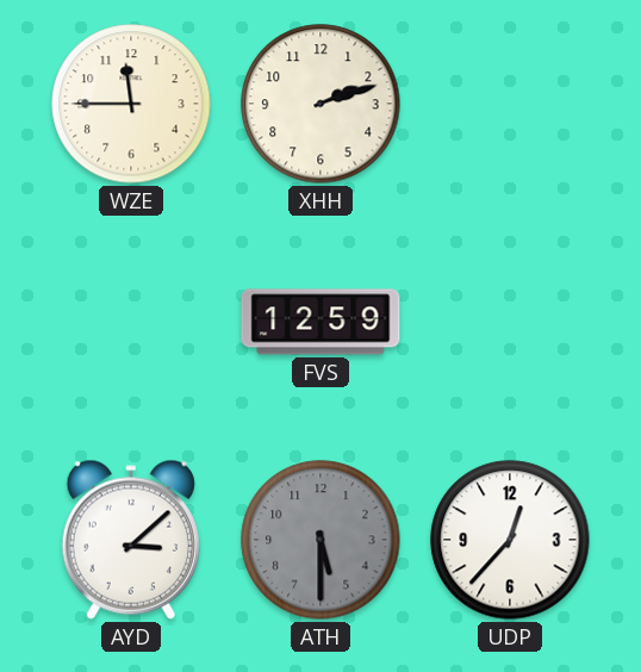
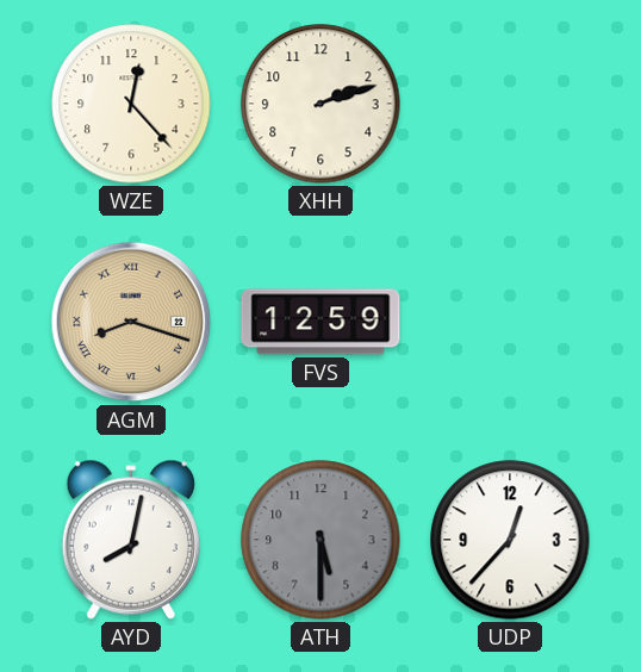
WZE: 11:45 -> 12:23 (131, 104)
AGM: none -> 8:18 (131, 322)
AYD: 3:08 -> 8:02 (131, 540)
